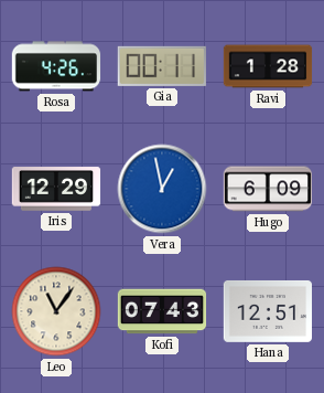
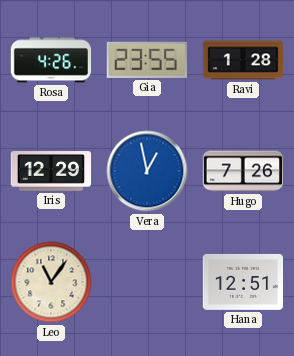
Gia: 00:11 -> 23:55 (147, 60)
Hugo: 6:09 -> 7:26 (242, 171)
Kofi: 07:43 -> none (162, 311)
